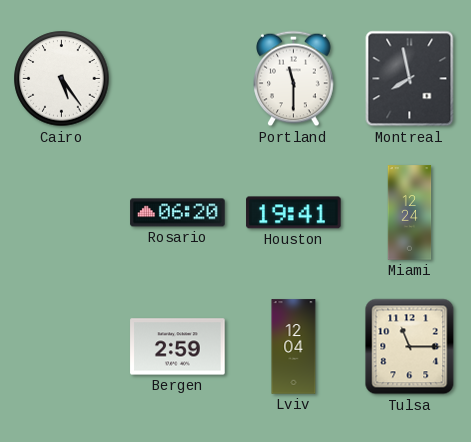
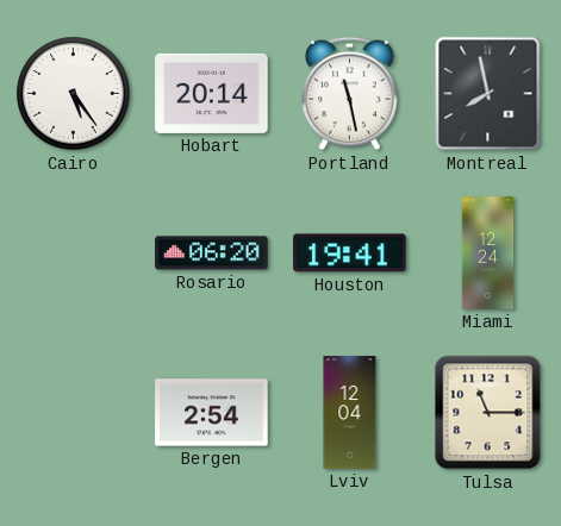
Hobart: none -> 20:14 (212, 93)
Portland: 11:30 -> 11:28 (350, 94)
Bergen: 2:59 -> 2:54 (212, 413)
